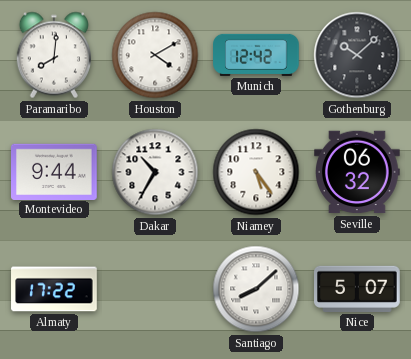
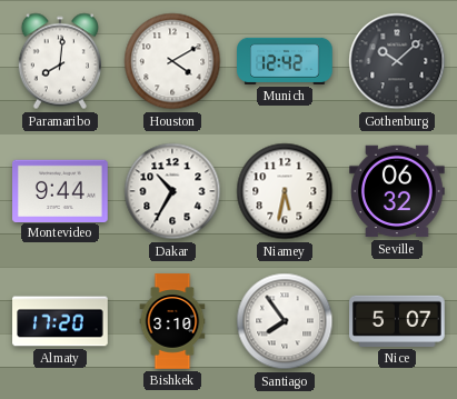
Niamey: 5:24 -> 5:32 (285, 191)
Almaty: 17:22 -> 17:20 (60, 321)
Bishkek: none -> 3:10 (172, 321)
Santiago: 8:08 -> 7:54 (285, 321)
